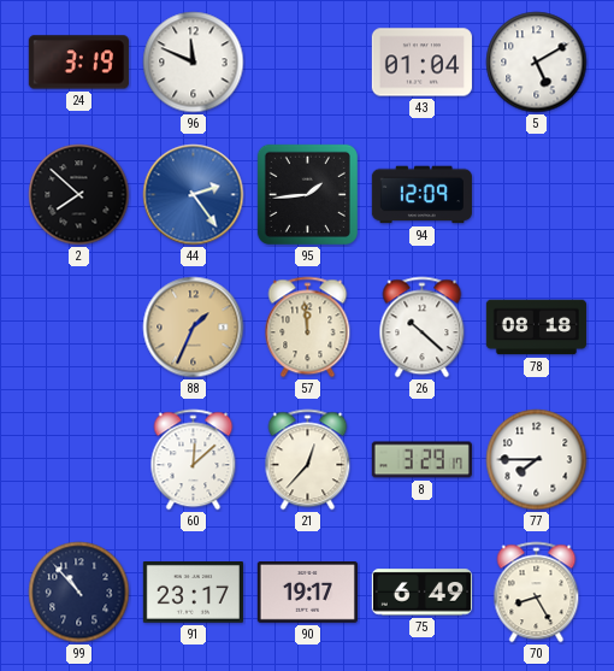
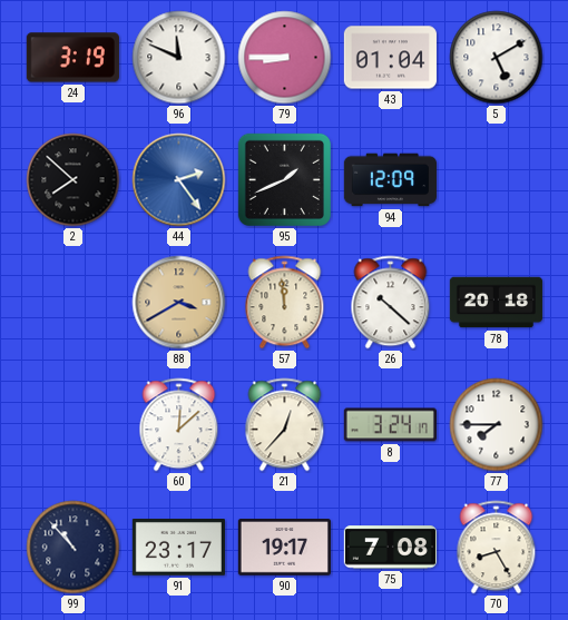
79: none -> 8:45 (285, 58)
95: 1:44 -> 1:41 (284, 179)
88: 1:34 -> 3:40 (179, 303)
78: 08:18 -> 20:18 (496, 303)
8: 3:29 -> 3:24 (390, 425)
75: 6:49 -> 7:08 (390, 548)
